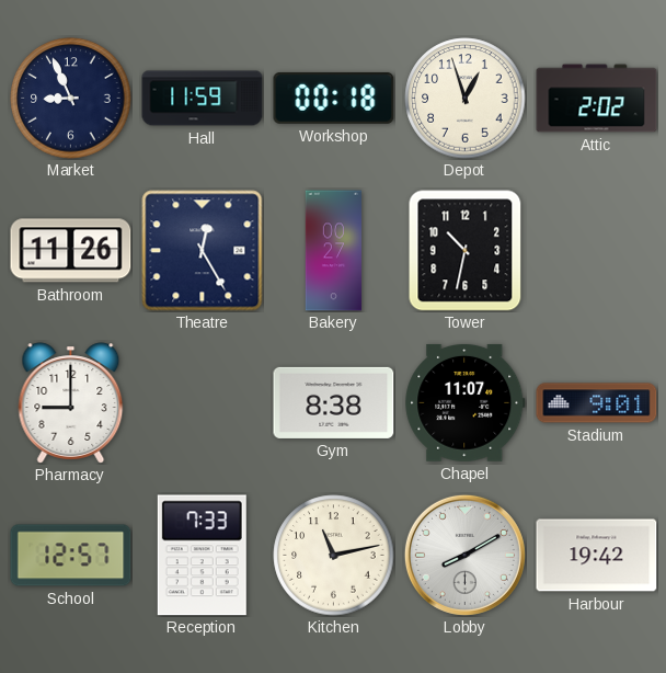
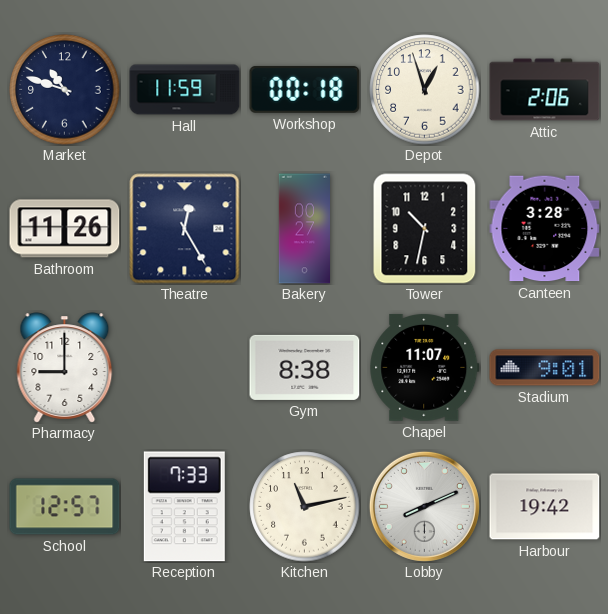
Market: 8:56 -> 10:48 (65, 90)
Attic: 2:02 -> 2:06 (545, 90)
Canteen: none -> 3:28 (545, 229)
Lobby: 8:10 -> 8:11 (424, 506)
